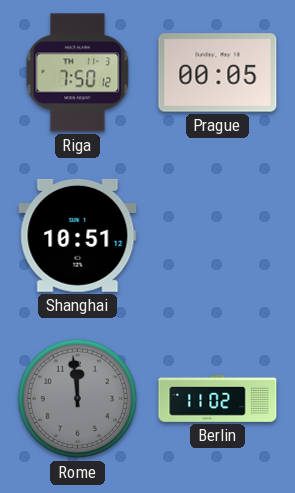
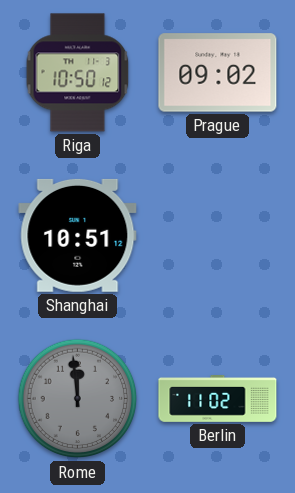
Riga: 7:50 -> 10:50 (78, 73)
Prague: 00:05 -> 09:02 (218, 73)
